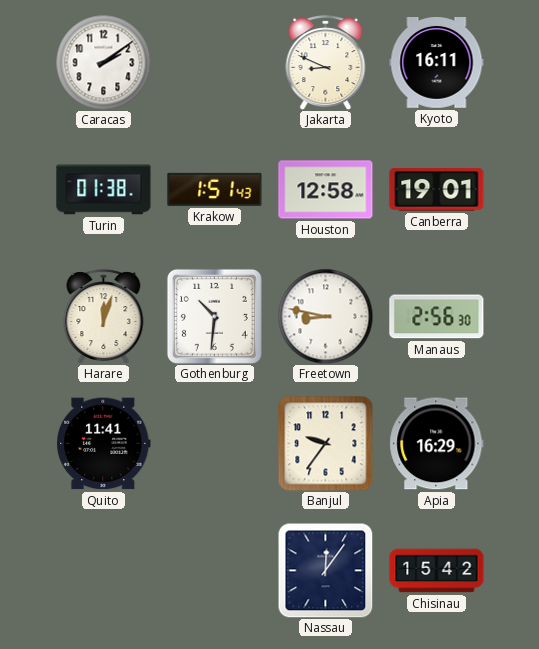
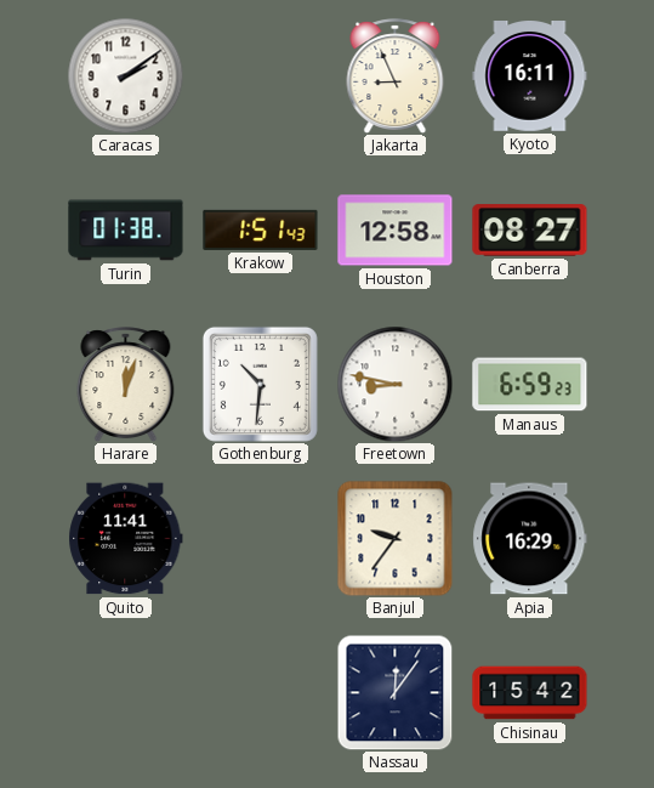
Jakarta: 8:49 -> 8:56 (396, 75)
Canberra: 19:01 -> 08:27 (530, 231)
Manaus: 2:56 -> 6:59 (530, 385)
